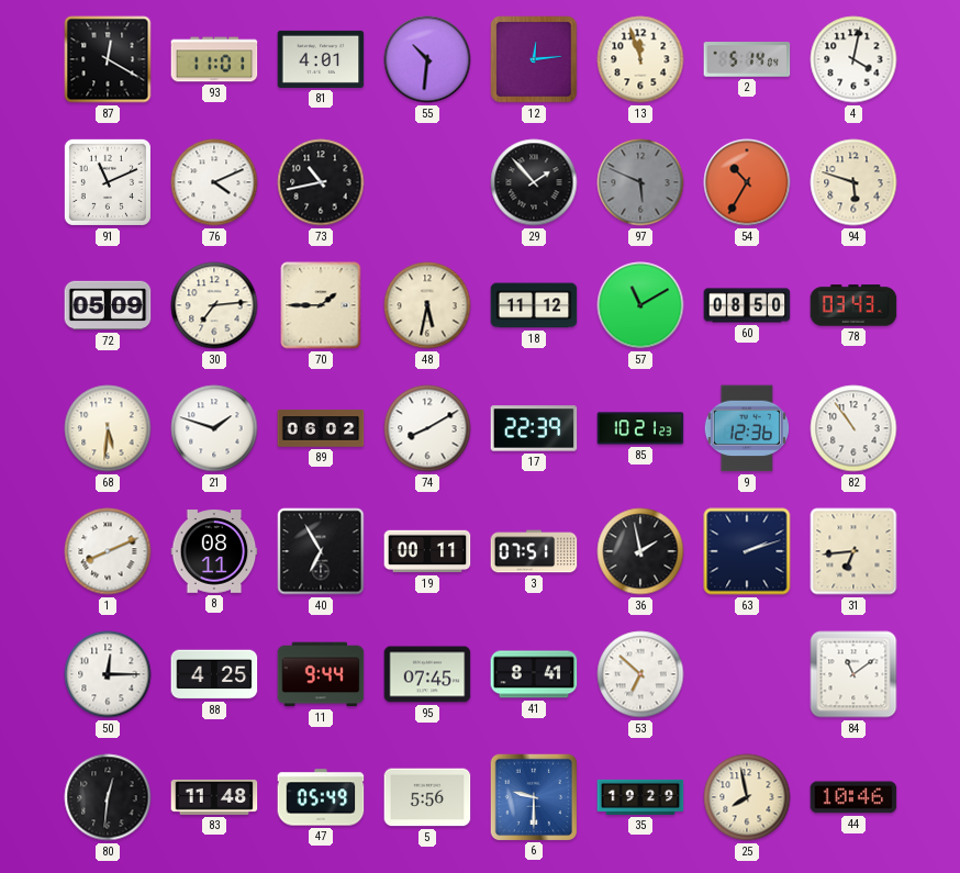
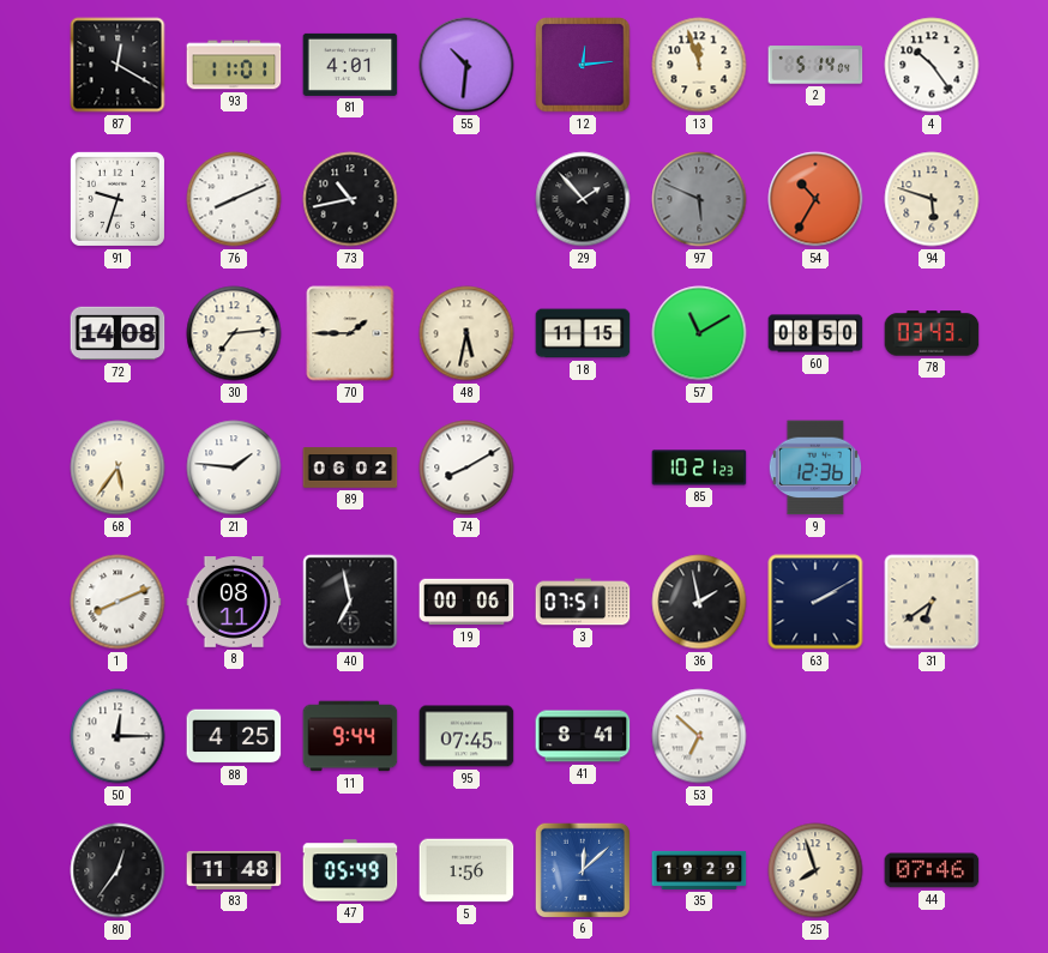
4: 4:02 -> 10:24 (932, 65)
91: 11:11 -> 9:33 (118, 199)
76: 4:11 -> 8:11 (234, 199)
72: 05:09 -> 14:08 (118, 333)
18: 11:12 -> 11:15 (583, 333)
68: 5:31 -> 5:36 (118, 468)
21: 1:48 -> 1:46 (234, 468)
17: 22:39 -> none (534, 428)
82: 10:54 -> none (853, 428)
40: 6:55 -> 6:58 (350, 602)
19: 00:11 -> 00:06 (466, 602)
63: 2:12 -> 2:10 (815, 602)
31: 6:44 -> 6:39 (932, 602)
84: 11:09 -> none (853, 674)
80: 12:31 -> 12:36 (118, 870)
5: 5:56 -> 1:56 (466, 870)
6: 9:30 -> 12:08 (582, 869)
25: 7:58 -> 7:57 (815, 870)
44: 10:46 -> 07:46 (932, 870)
